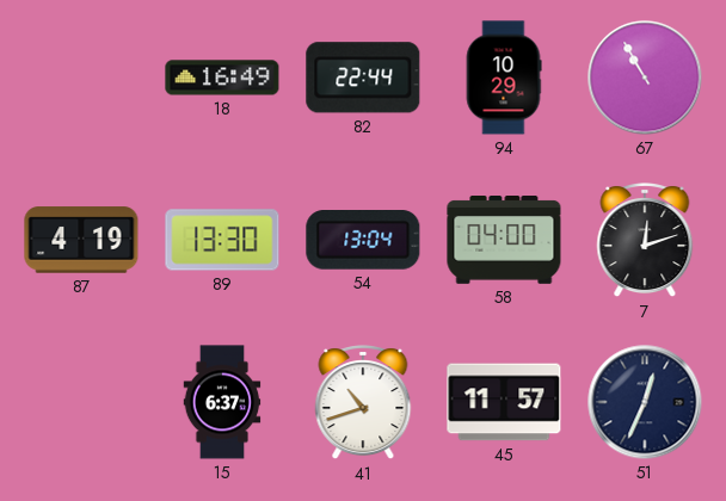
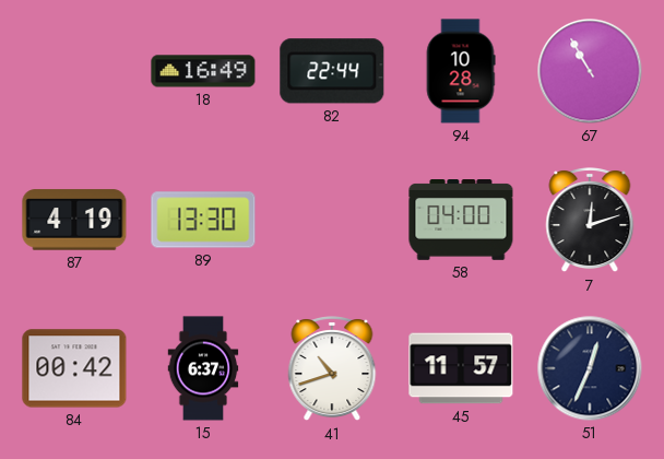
94: 10:29 -> 10:28 (461, 71)
54: 13:04 -> none (363, 241)
84: none -> 00:42 (74, 368)
